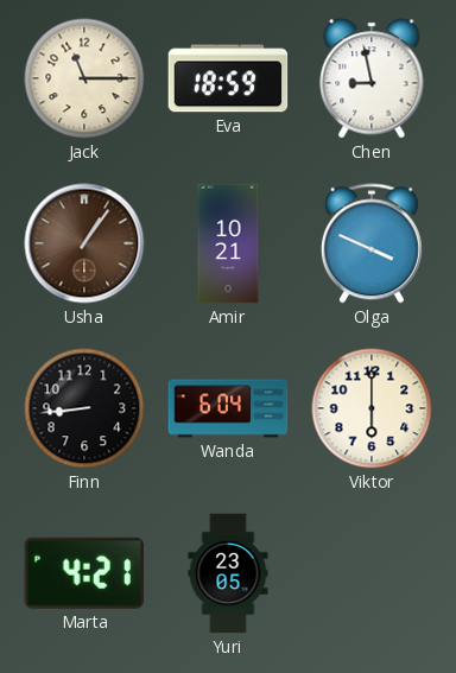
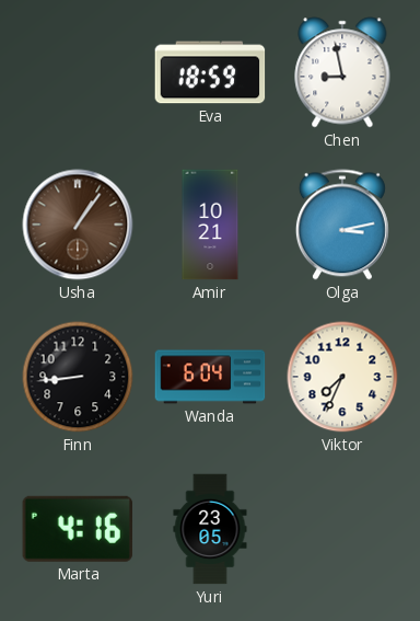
Jack: 11:15 -> none (84, 78)
Olga: 3:49 -> 3:13 (342, 225)
Viktor: 6:00 -> 7:34 (342, 377)
Marta: 4:21 -> 4:16 (78, 529)
